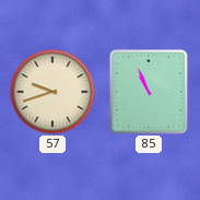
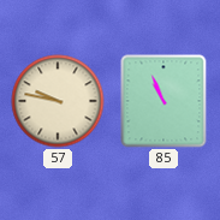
57: 9:42 -> 9:47 (58, 101)
